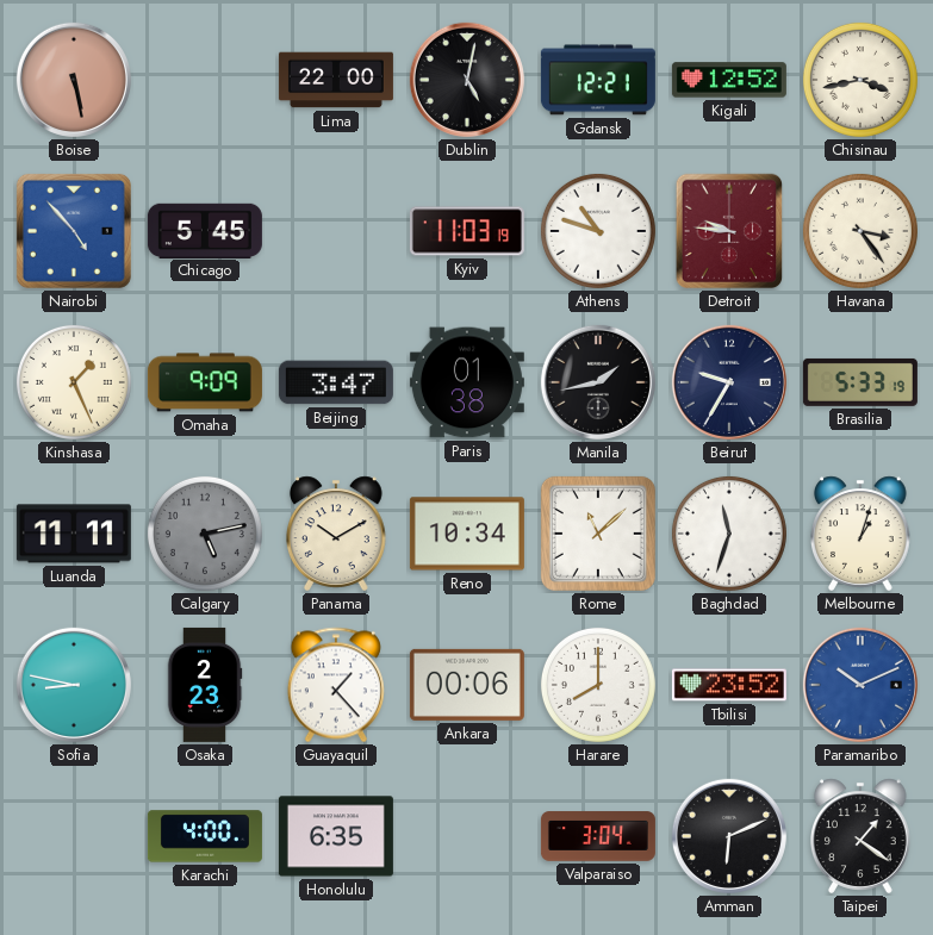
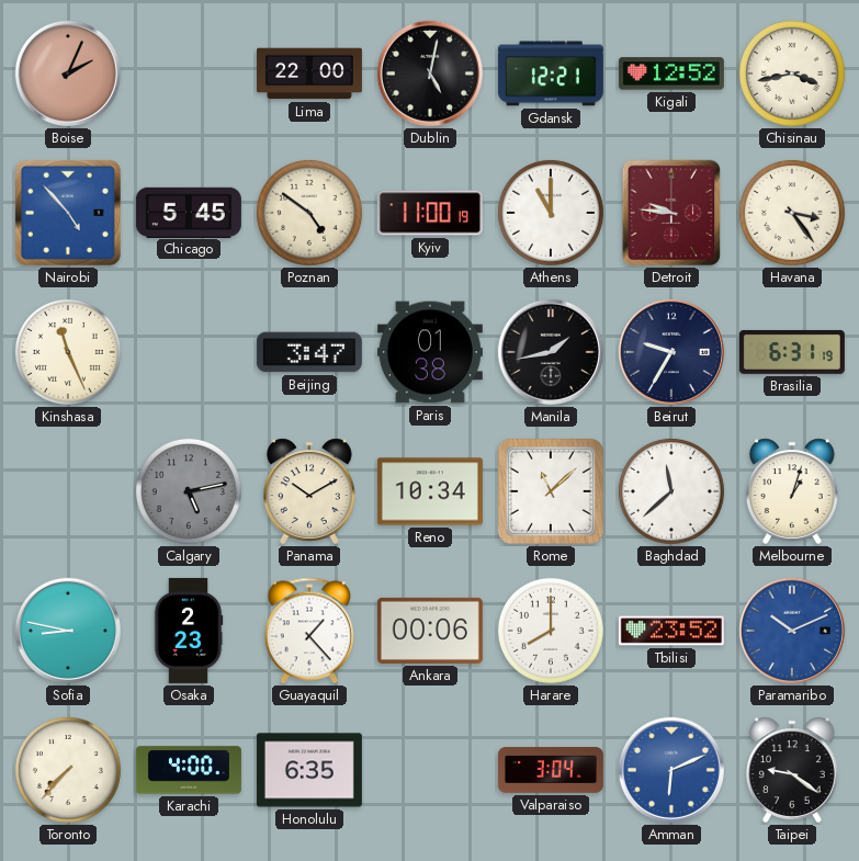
Boise: 5:28 -> 2:04 (68, 73)
Poznan: none -> 4:51 (309, 213)
Kyiv: 11:03 -> 11:00 (430, 213)
Athens: 10:48 -> 11:00 (551, 213)
Kinshasa: 1:26 -> 11:26 (68, 352)
Omaha: 9:09 -> none (205, 382)
Brasilia: 5:33 -> 6:31 (792, 352)
Luanda: 11:11 -> none (74, 534)
Baghdad: 11:33 -> 11:38 (671, 491)
Toronto: none -> 7:37 (68, 770)
Amman dial: black -> blue (671, 770)
Taipei: 1:21 -> 9:21 (793, 770)
